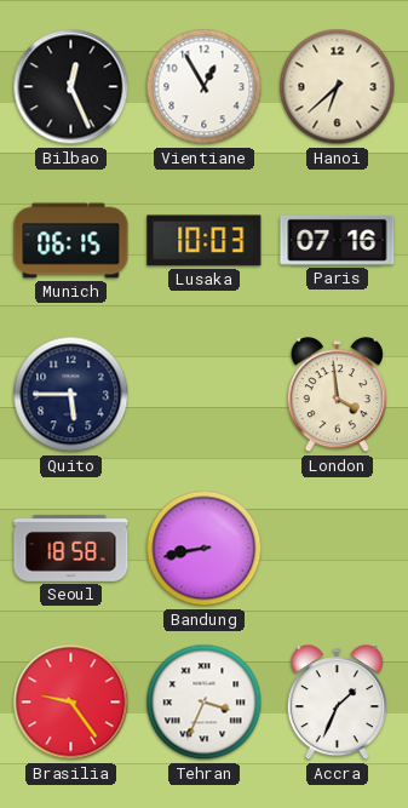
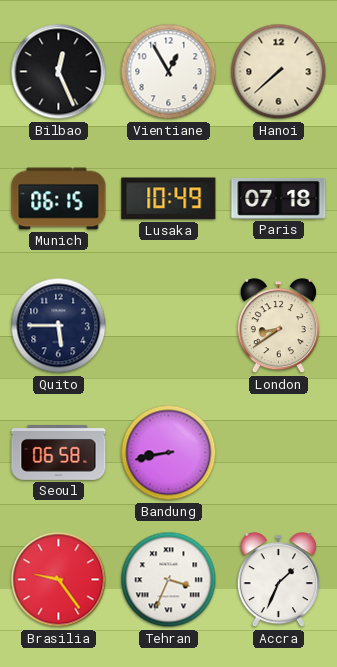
Hanoi: 6:38 -> 7:38 (279, 72)
Lusaka: 10:03 -> 10:49 (169, 199)
Paris: 07:16 -> 07:18 (279, 198)
London: 3:59 -> 8:39 (278, 326)
Seoul: 18:58 -> 06:58 (59, 452)
